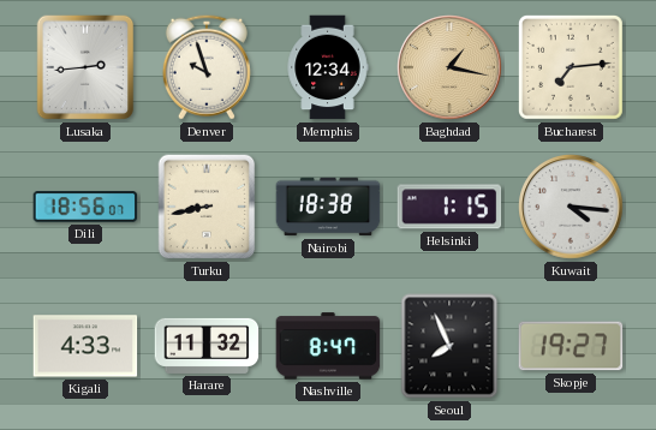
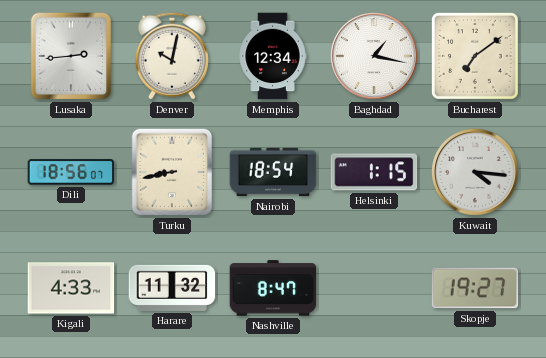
Denver: 9:57 -> 10:02 (172, 56)
Baghdad dial: champagne -> white (374, 56)
Bucharest: 7:14 -> 7:09 (475, 56)
Nairobi: 18:38 -> 18:54 (273, 172)
Seoul: 7:56 -> none (449, 346)
